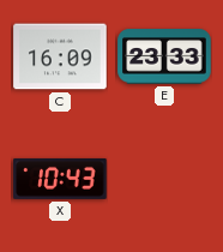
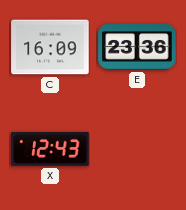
E: 23:33 -> 23:36 (137, 47)
X: 10:43 -> 12:43 (50, 149)
